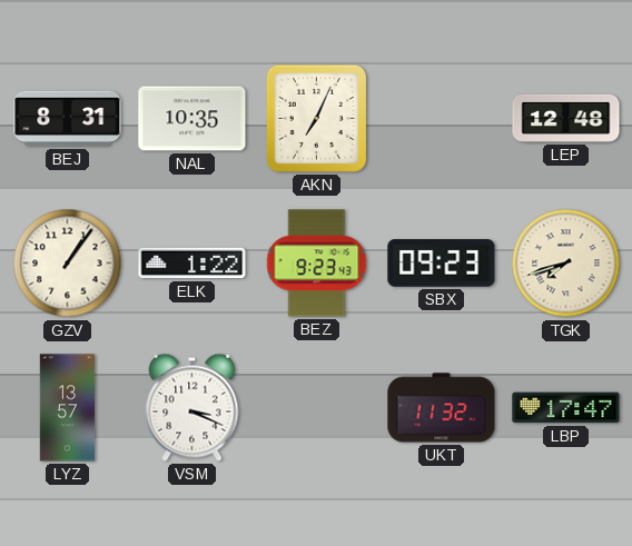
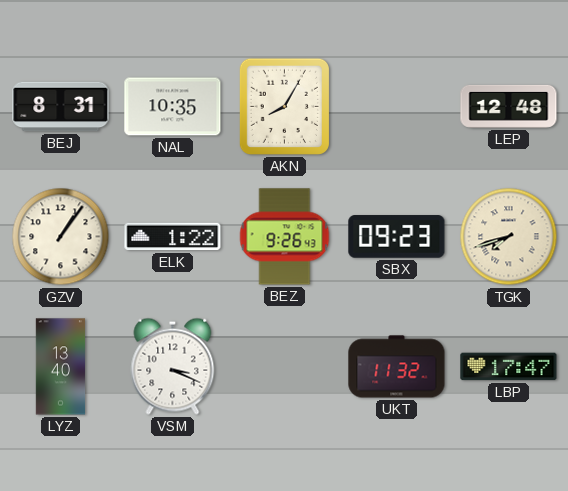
AKN: 7:04 -> 8:05 (284, 106)
BEZ: 9:23 -> 9:26 (285, 237)
LYZ: 13:57 -> 13:40 (61, 367)
